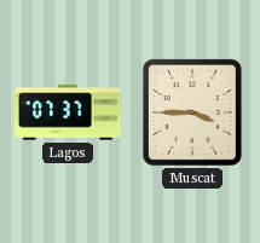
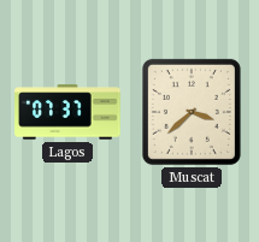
Muscat: 3:45 -> 3:38 (192, 112)
